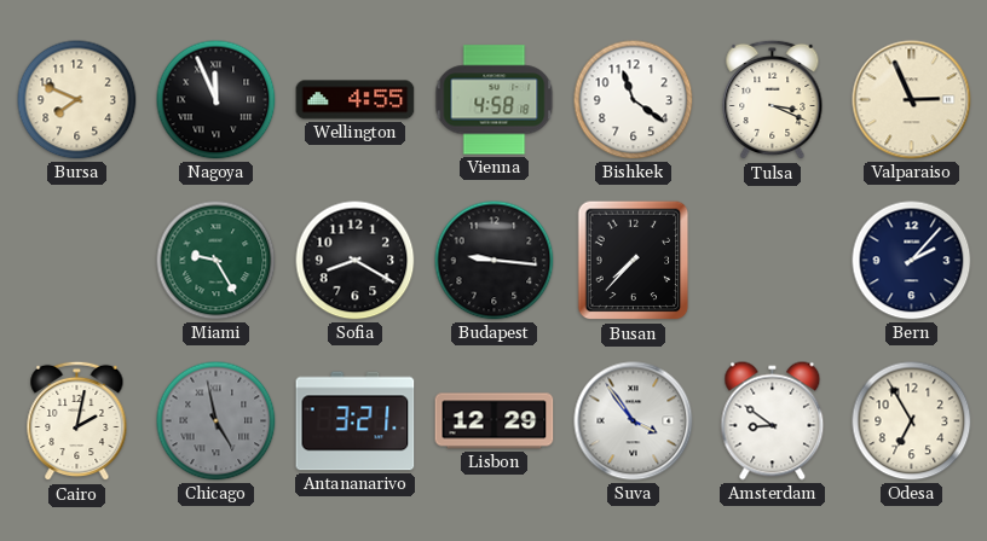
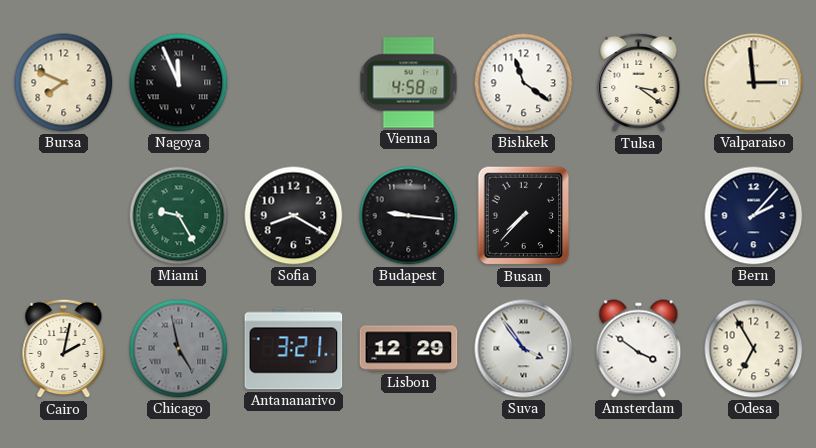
Wellington: 4:55 -> none (356, 100)
Tulsa: 3:19 -> 3:21 (639, 83)
Valparaiso: 2:56 -> 2:59 (754, 83)
Amsterdam: 8:51 -> 3:51 (639, 349)
